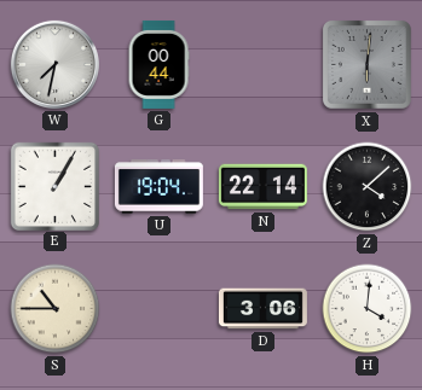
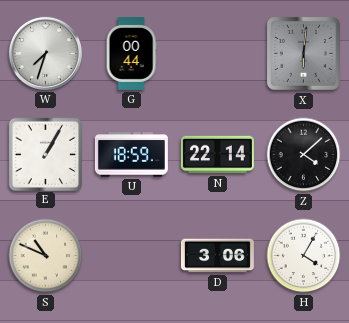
W: 7:32 -> 7:33 (45, 53)
U: 19:04 -> 18:59 (131, 155)
S: 10:45 -> 10:49 (46, 256)
H: 4:01 -> 4:05 (304, 256)
